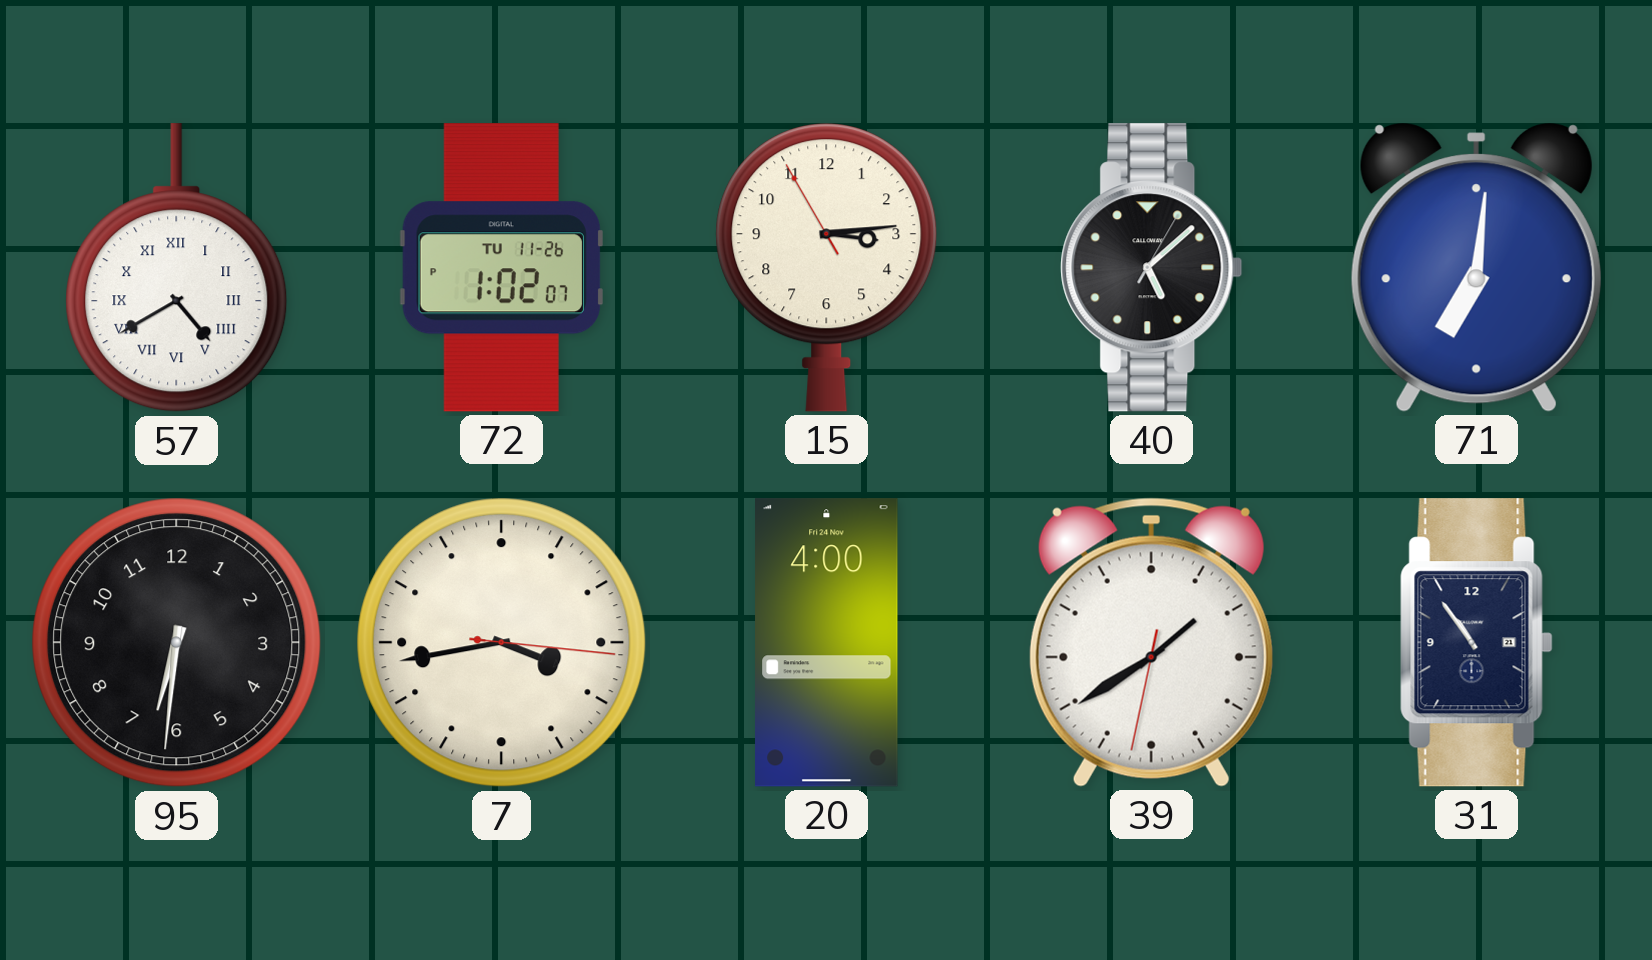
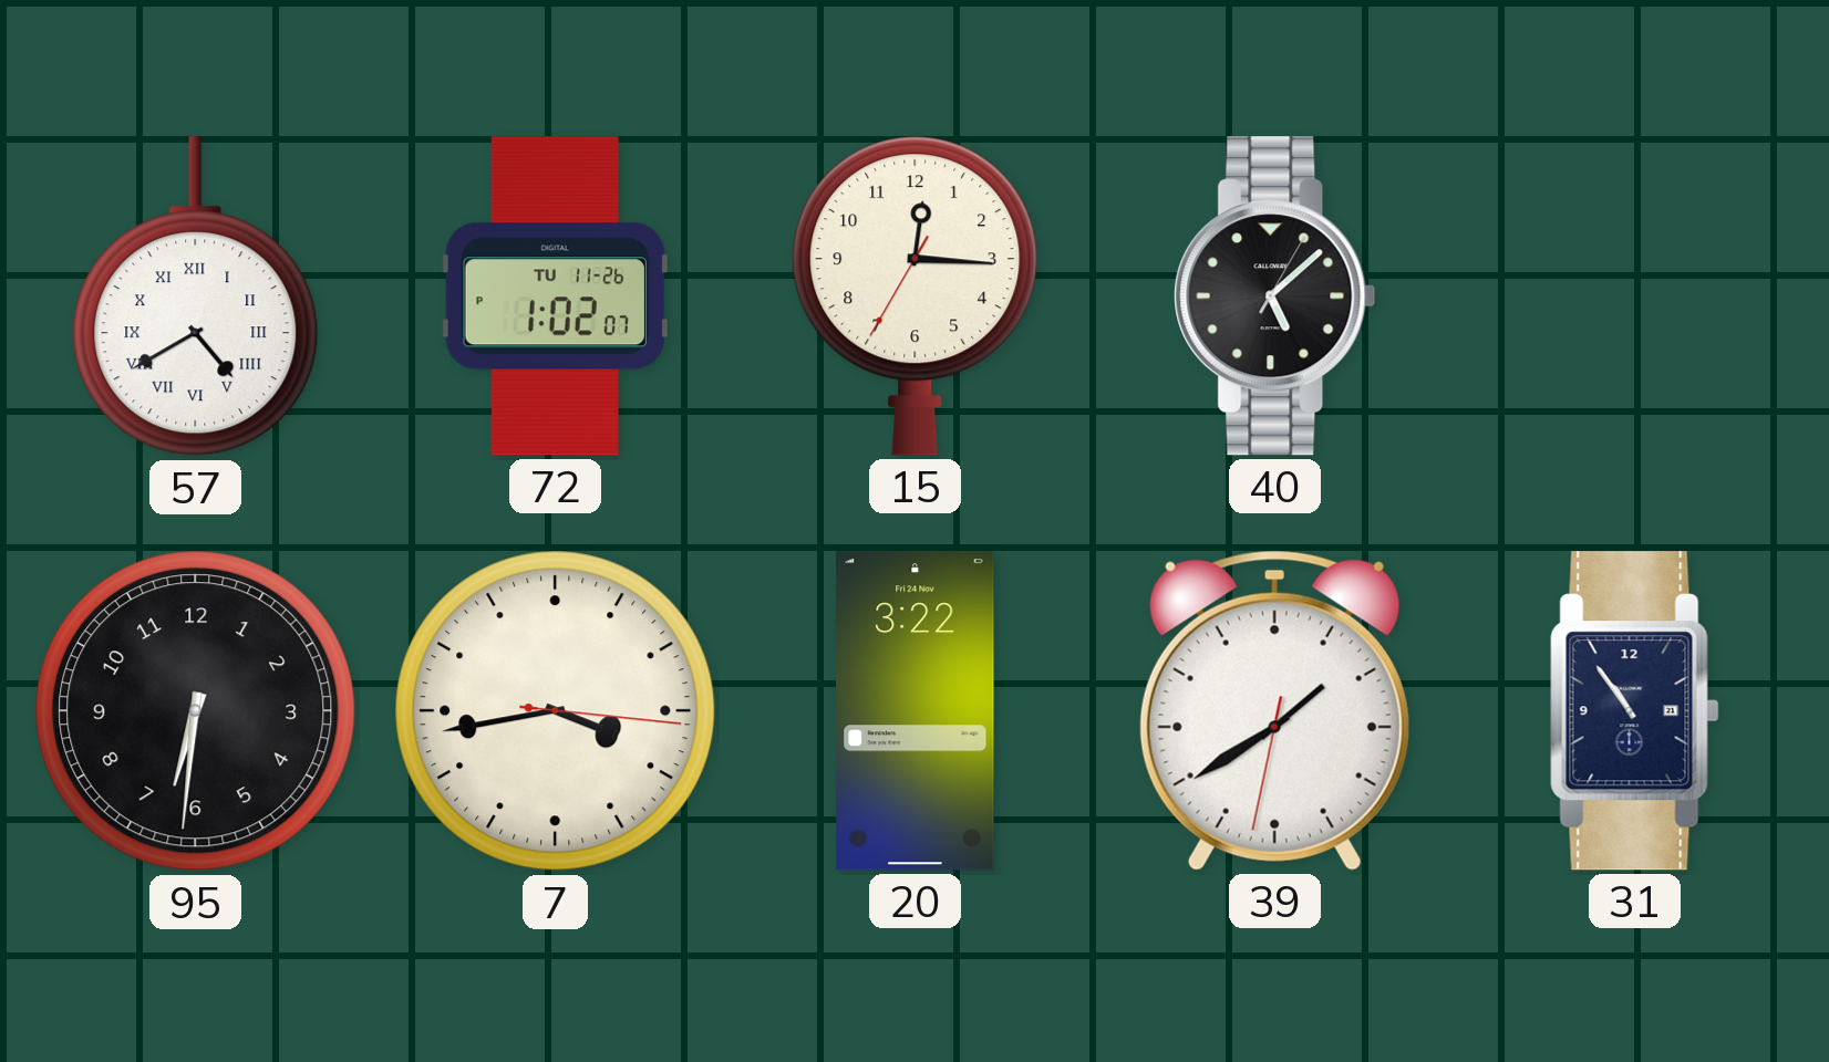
15: 3:13 -> 12:15 (916, 295)
71: 7:01 -> none (1476, 267)
20: 4:00 -> 3:22 (916, 711)
